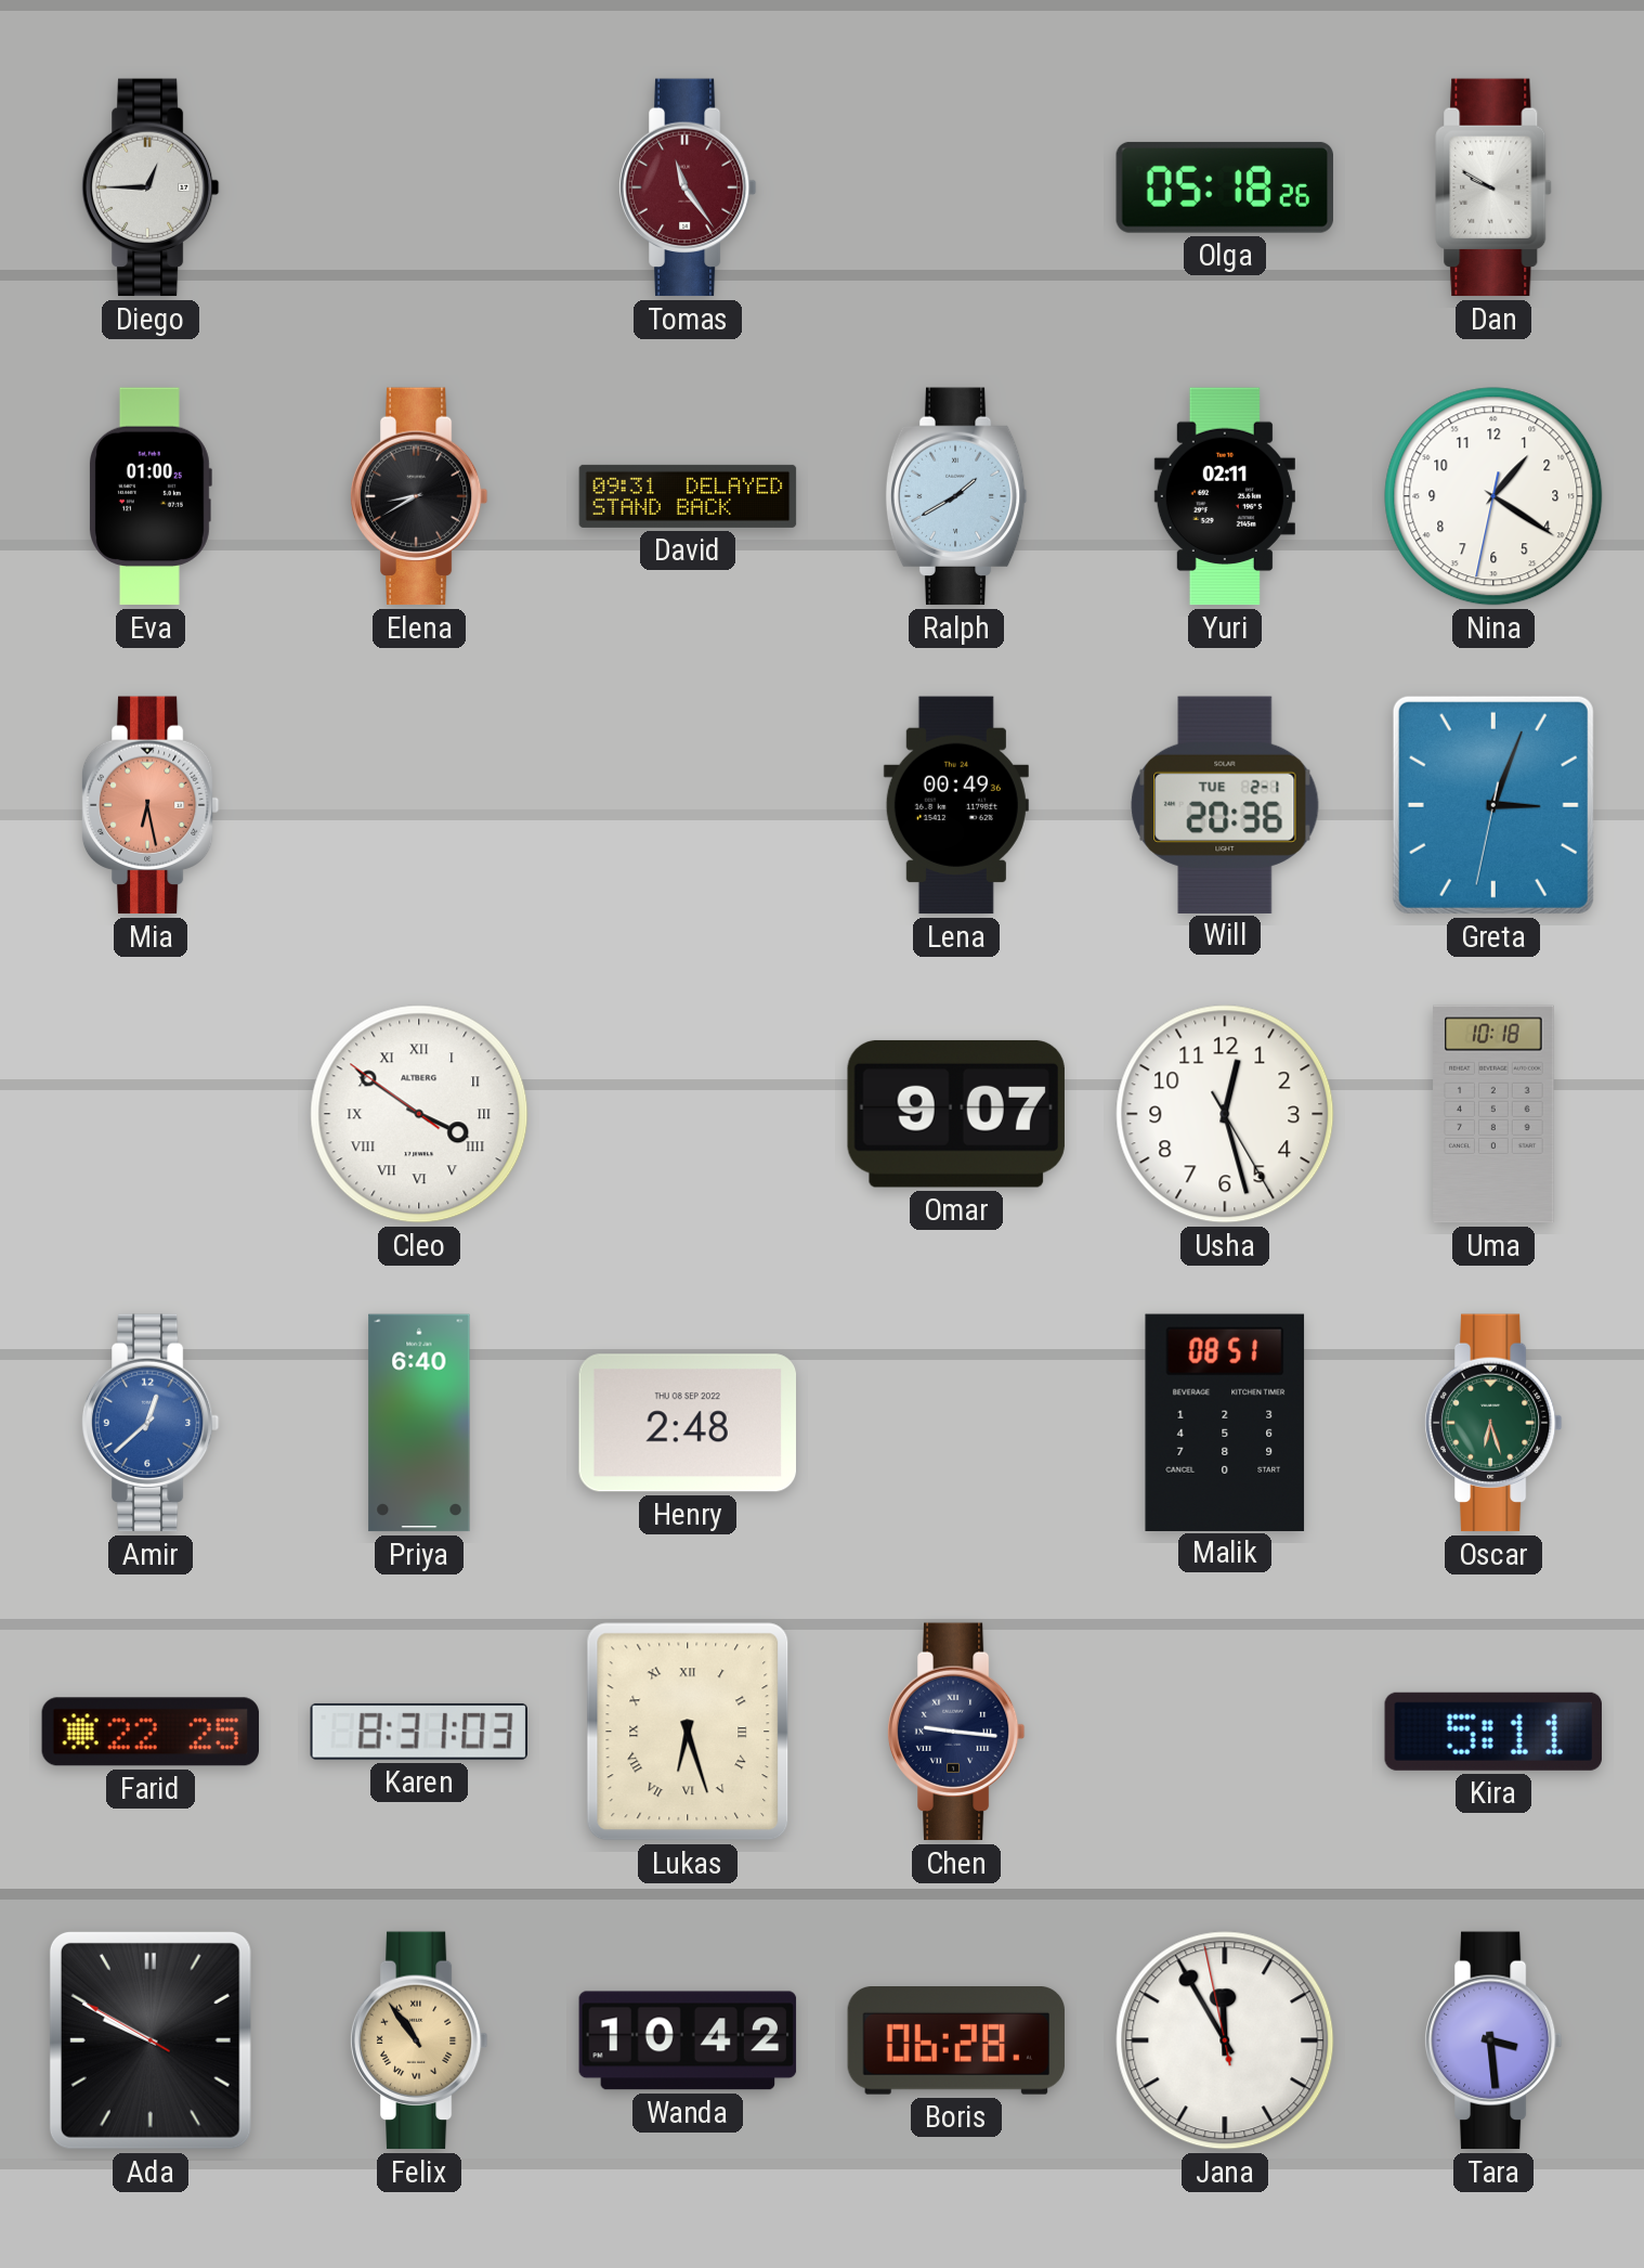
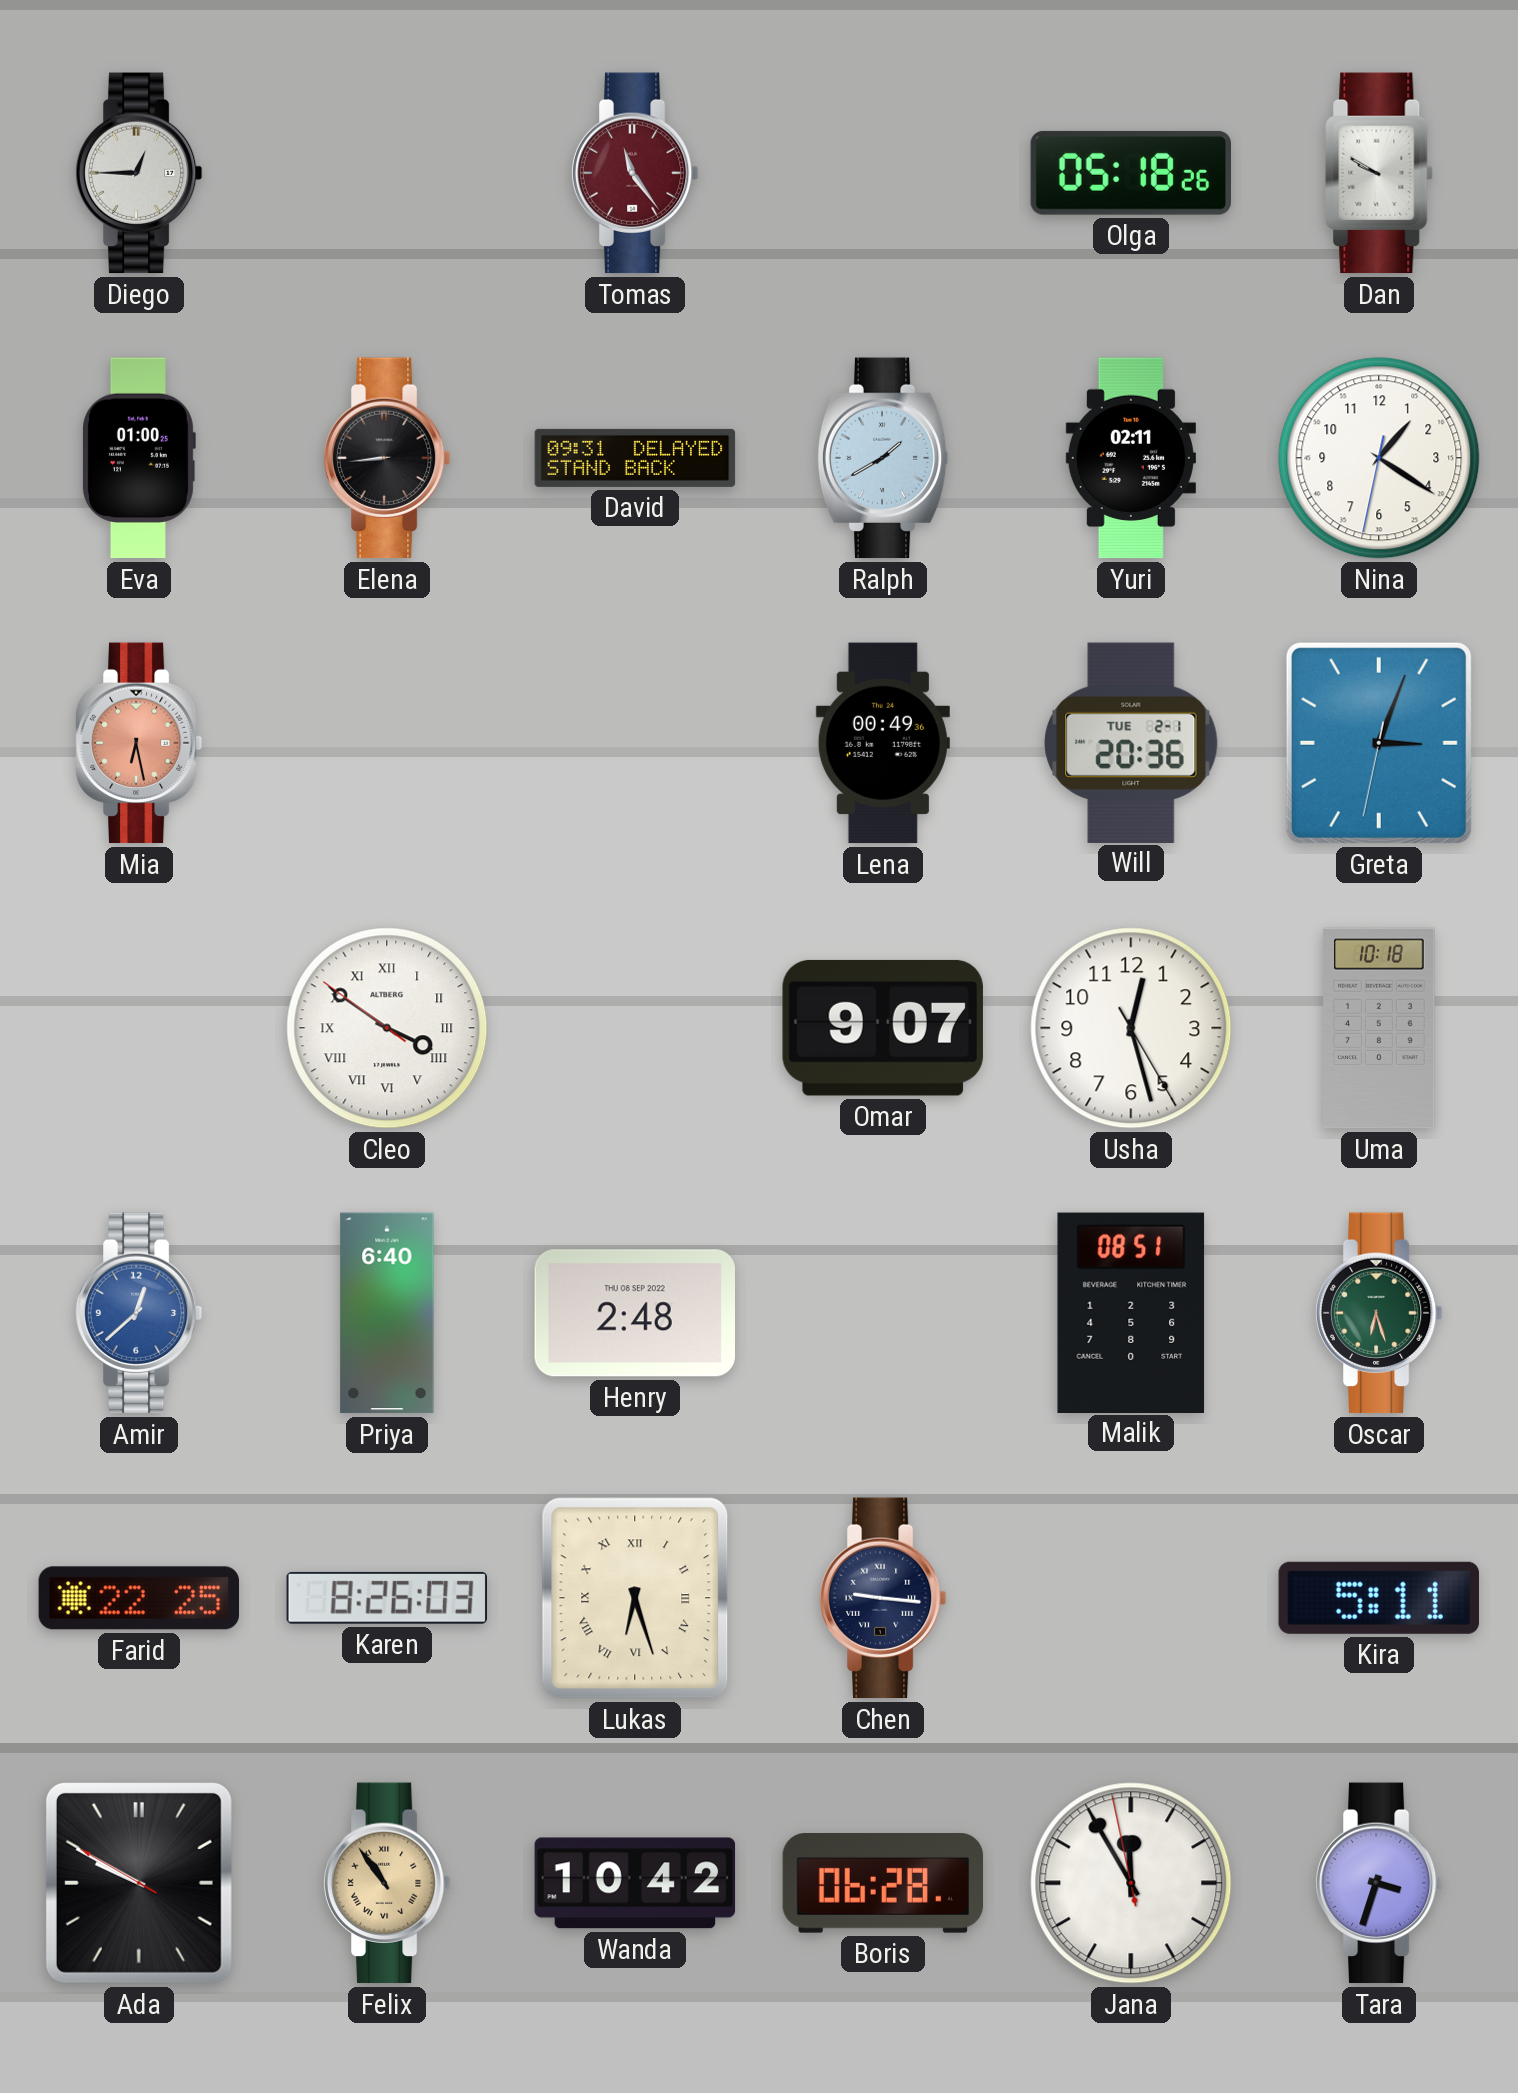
Elena: 8:40 -> 8:44 (387, 458)
Karen: 8:31 -> 8:26 (386, 1598)
Tara: 3:29 -> 3:33 (1379, 1883)
